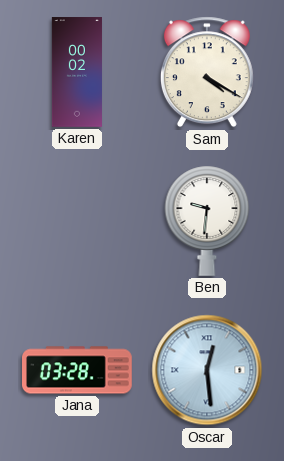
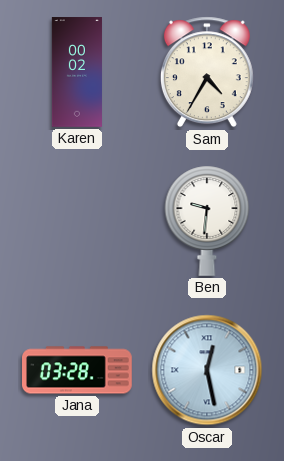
Sam: 4:20 -> 4:35 (207, 72)
Oscar: 12:29 -> 12:28 (207, 370)
